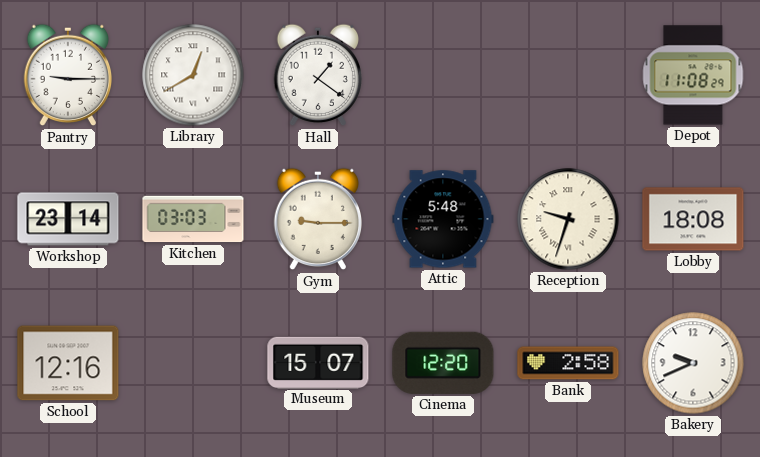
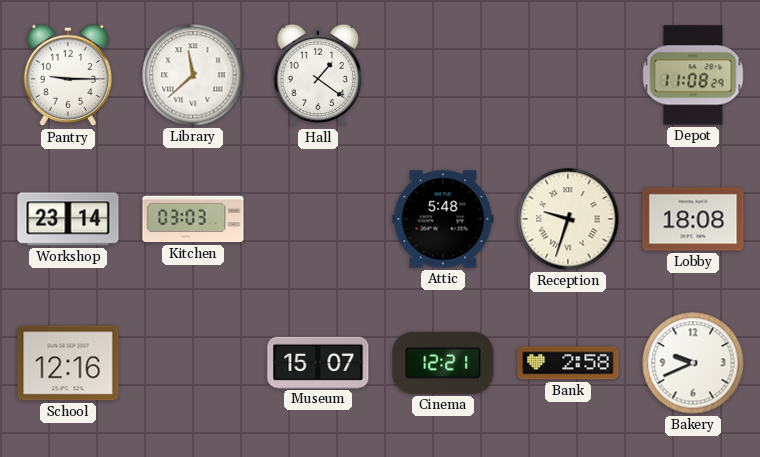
Library: 12:40 -> 11:38 (193, 75)
Gym: 9:15 -> none (318, 219)
Cinema: 12:20 -> 12:21 (443, 363)
